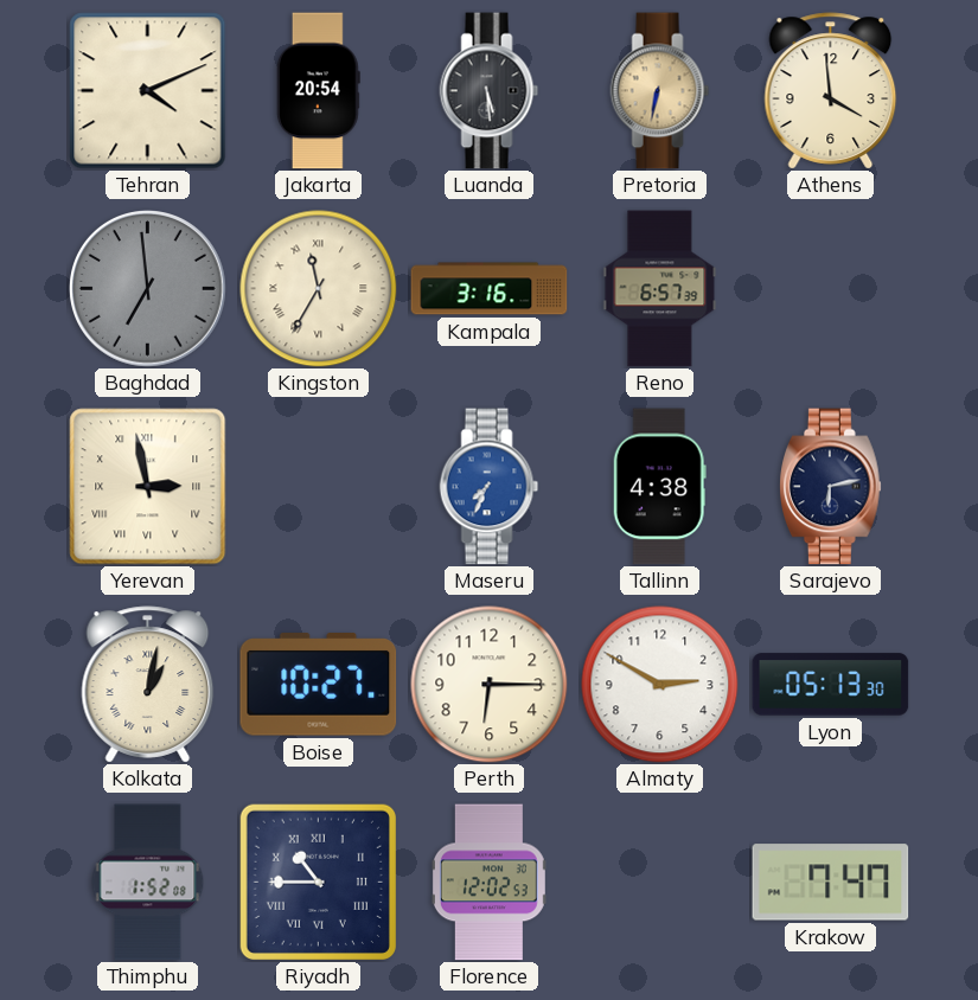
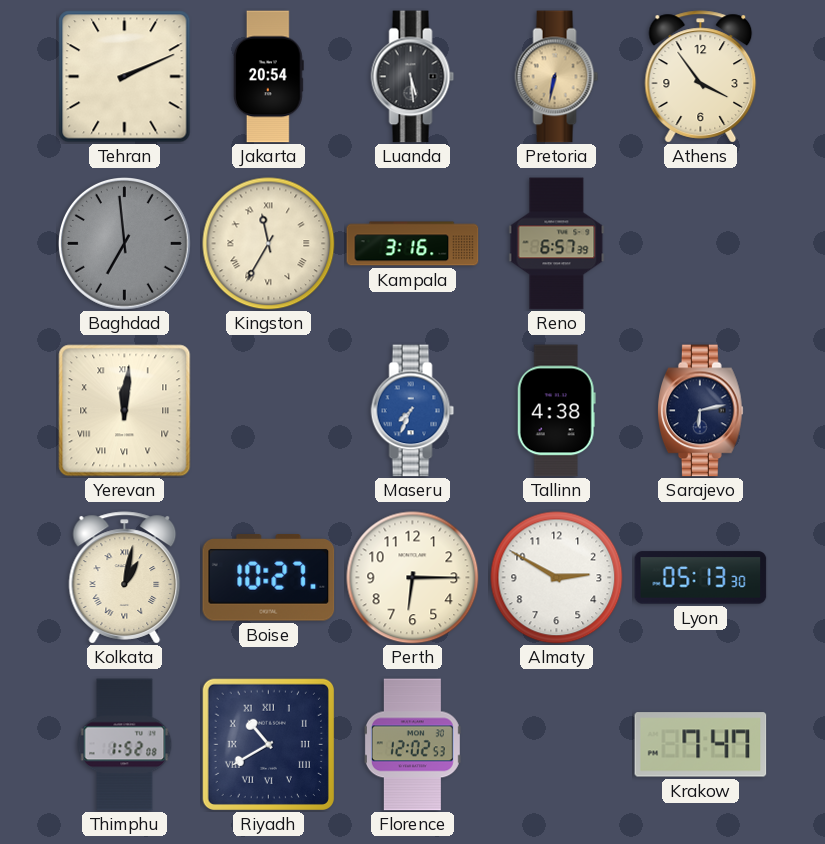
Tehran: 4:11 -> 2:11 (125, 77)
Athens: 3:59 -> 3:54 (701, 77)
Yerevan: 2:58 -> 12:01 (125, 411)
Riyadh: 10:45 -> 10:40 (268, 744)
